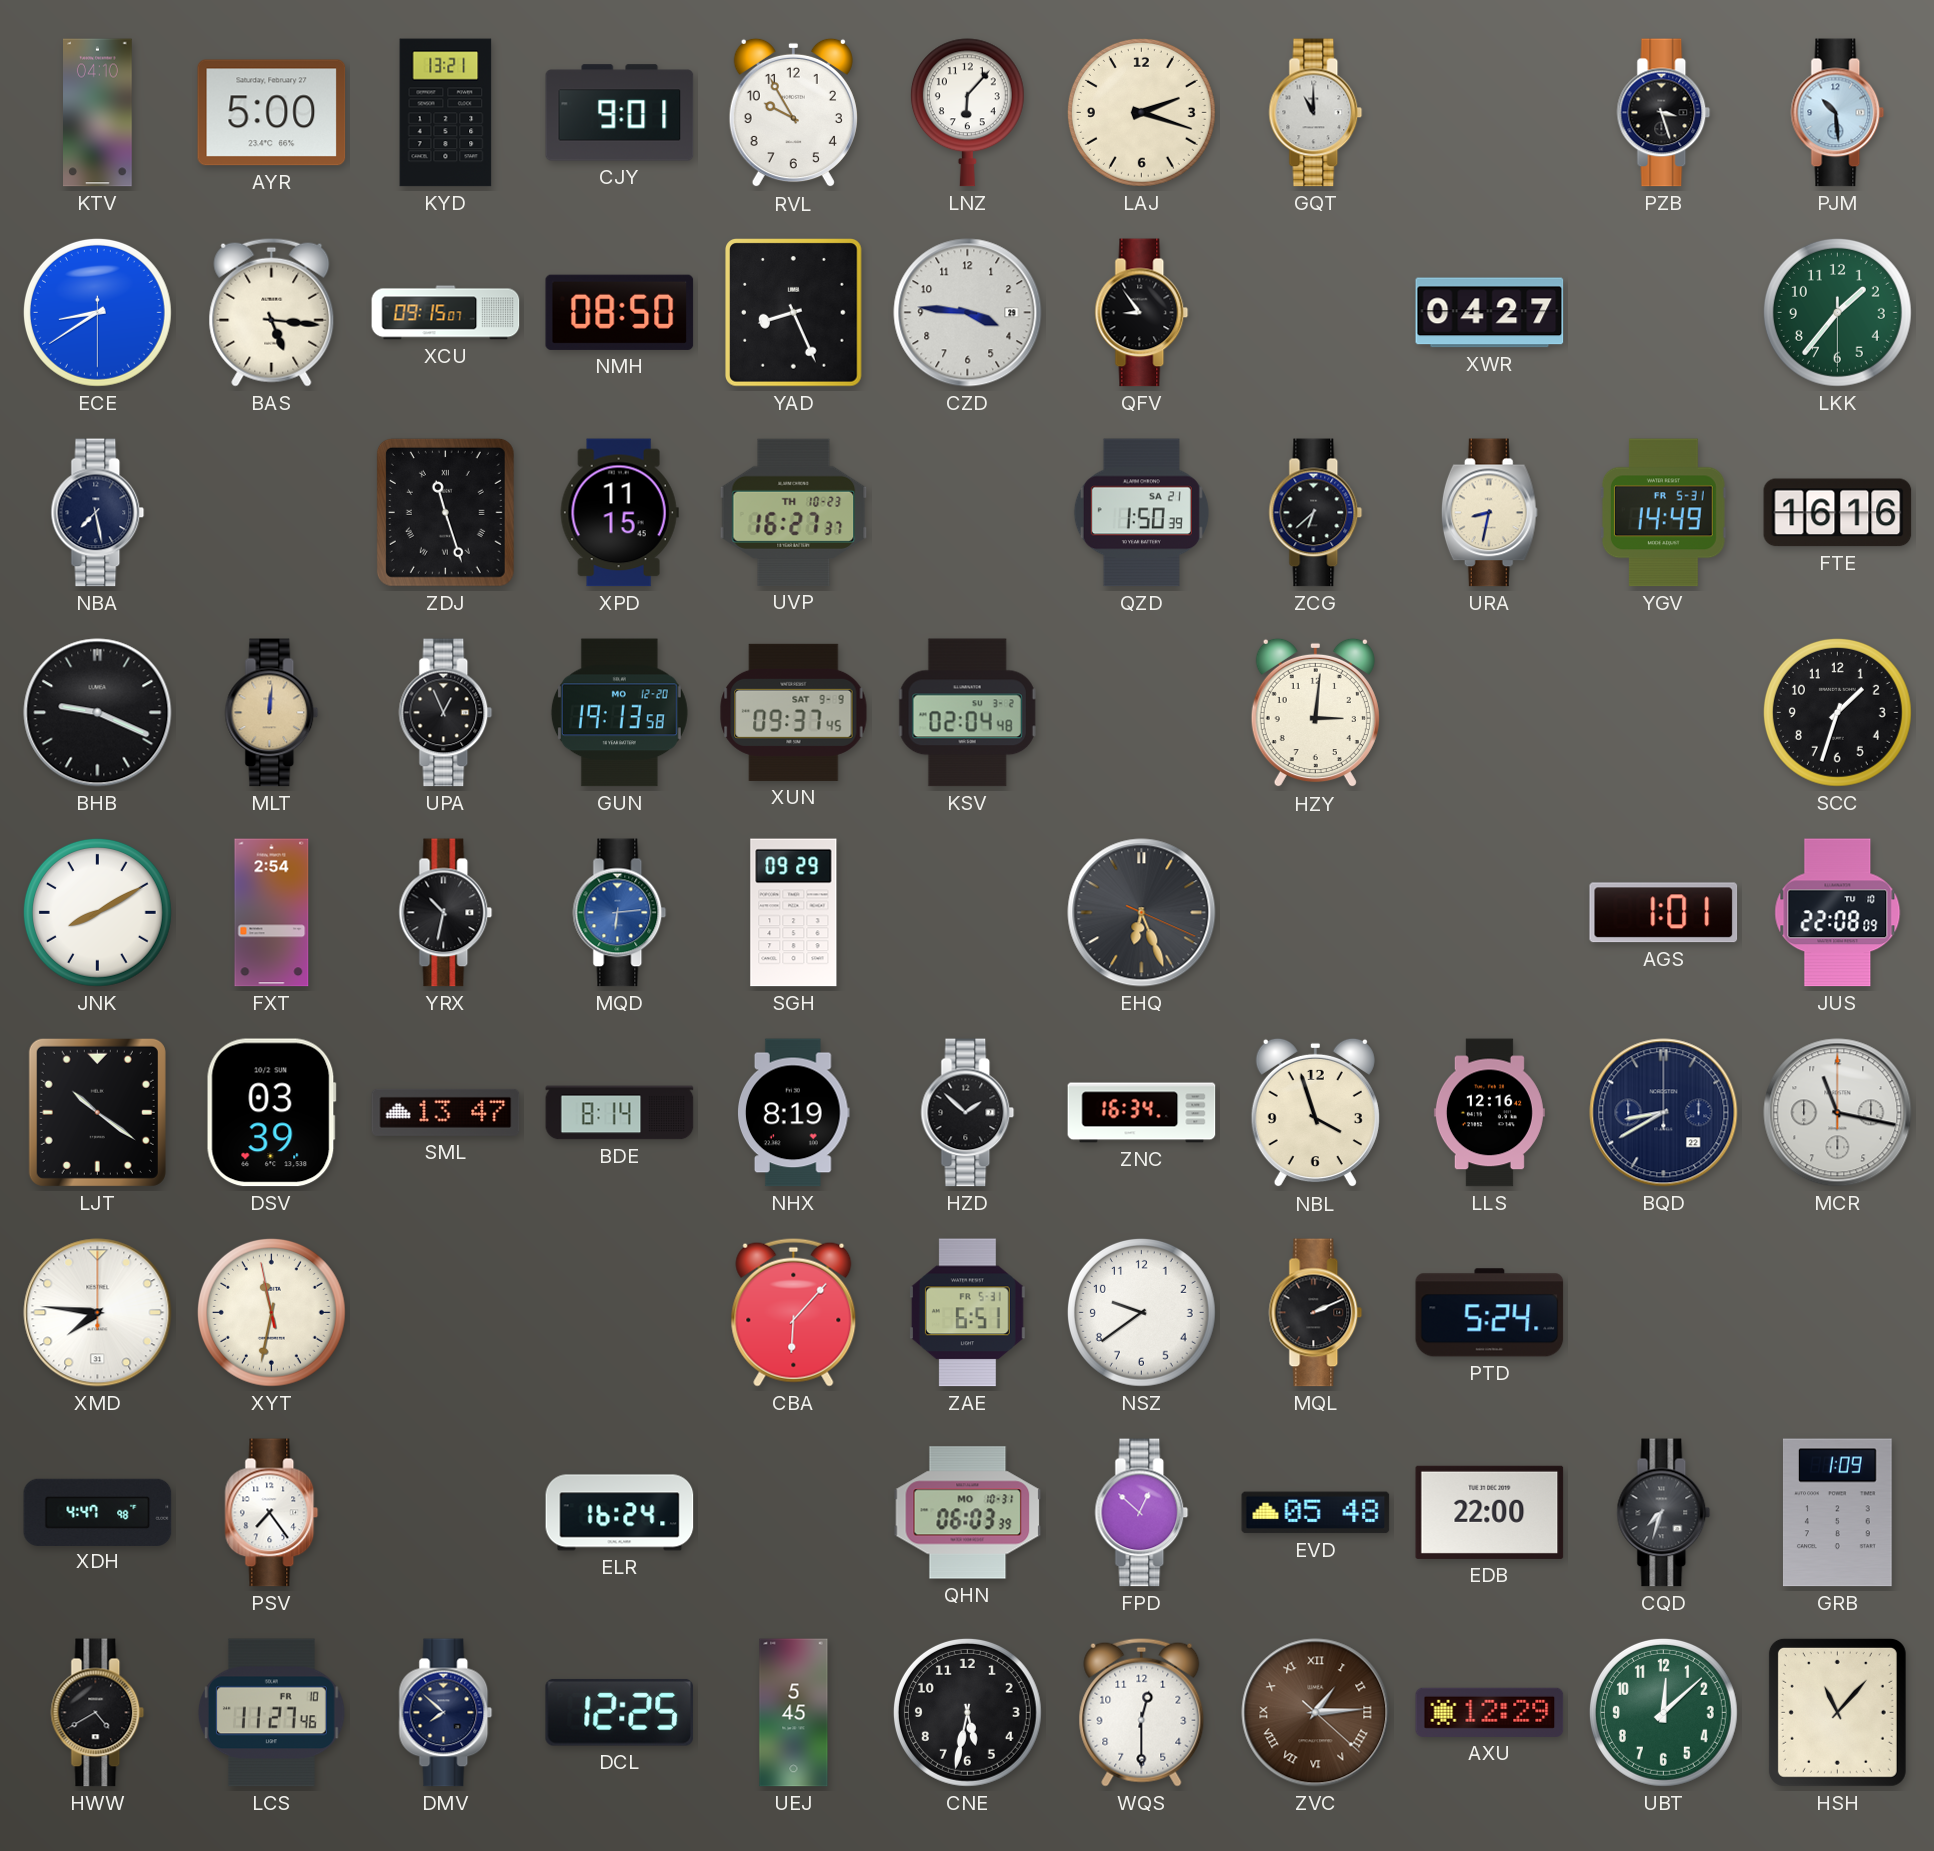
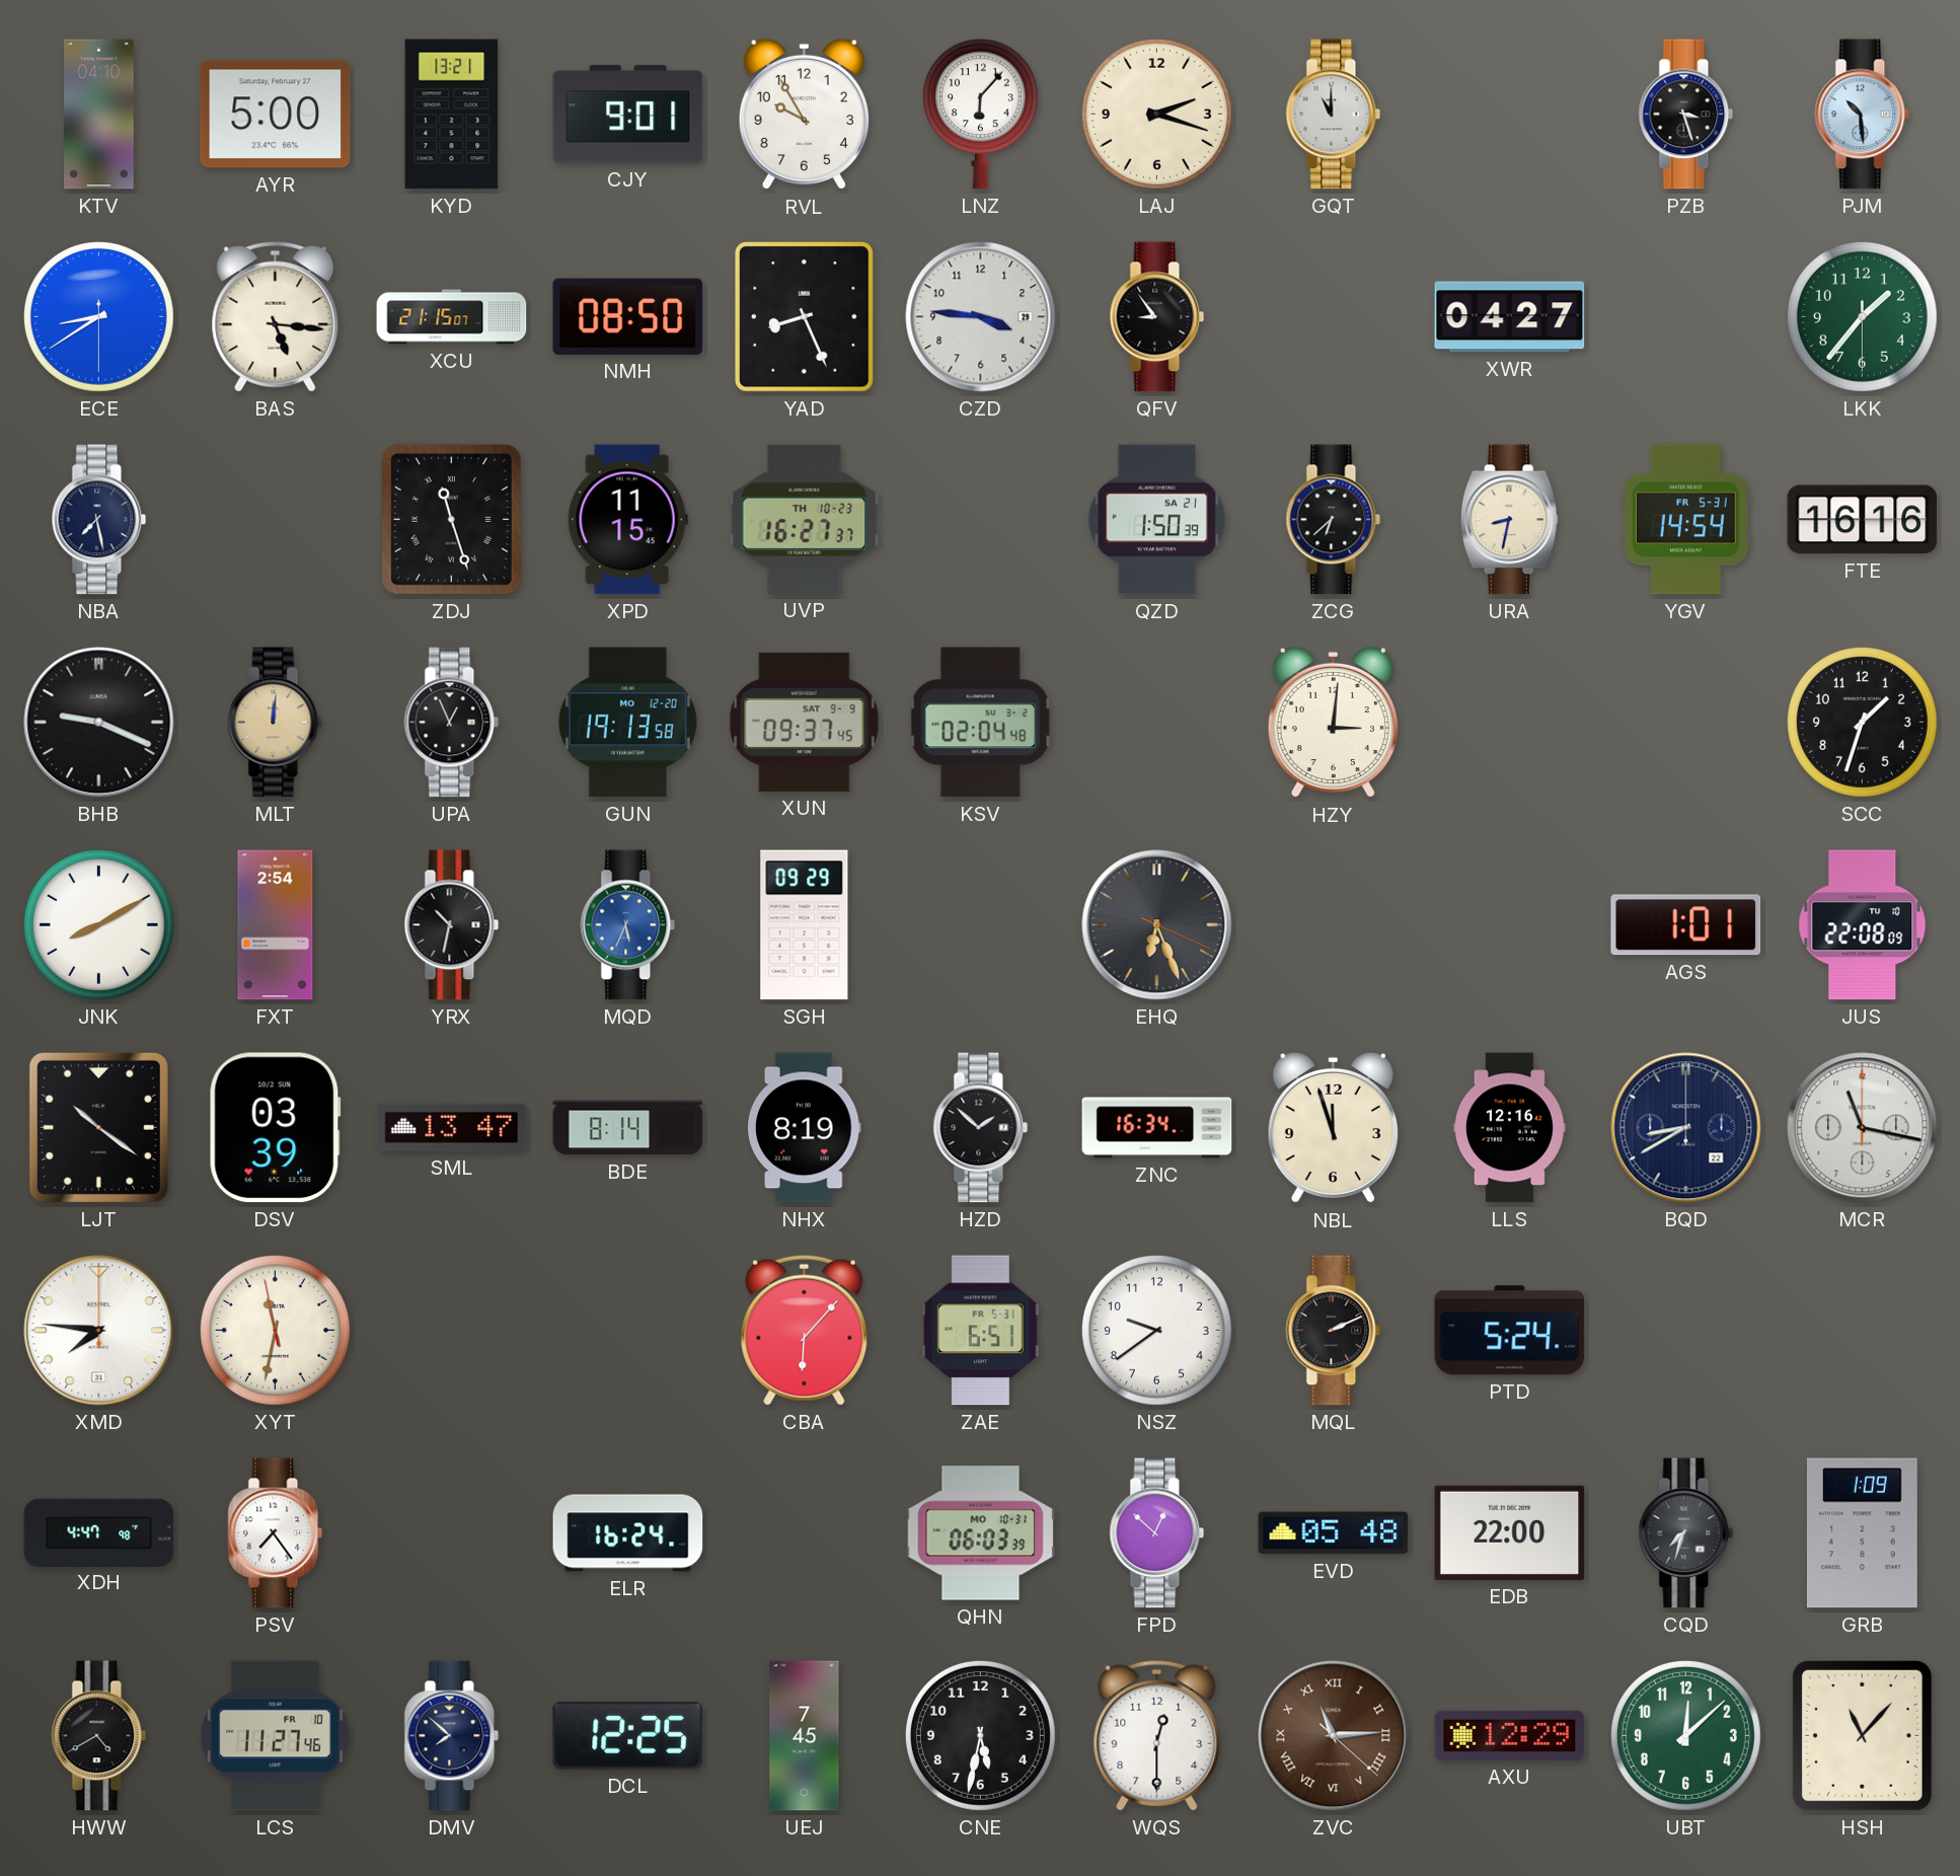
XCU: 09:15 -> 21:15 (452, 317)
YGV: 14:49 -> 14:54 (1685, 520)
MQD: 6:14 -> 5:34 (628, 925)
NBL: 3:57 -> 11:57 (1333, 1128)
UEJ: 5:45 -> 7:45 (805, 1736)
ZVC: 1:14 -> 11:14 (1334, 1736)
